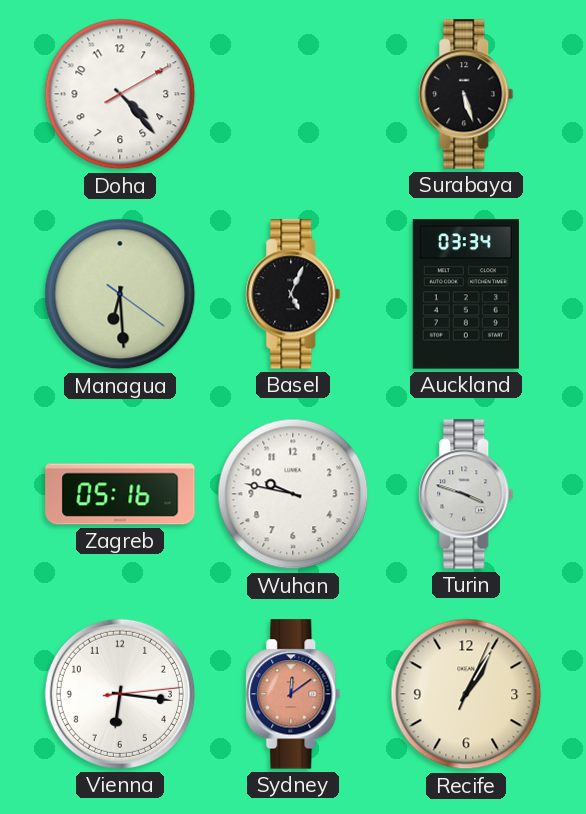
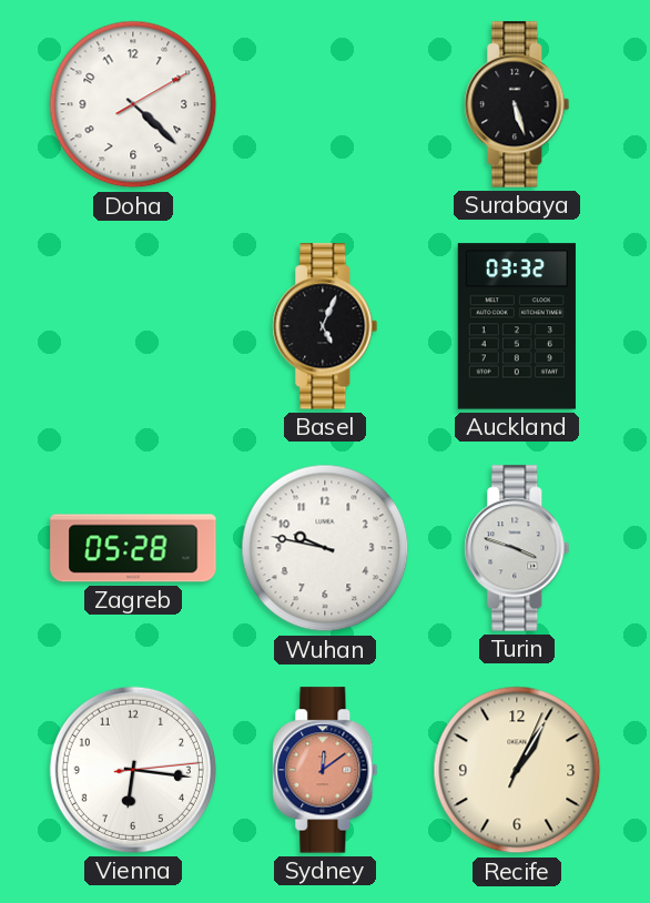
Doha: 4:23 -> 4:22 (133, 104)
Managua: 6:29 -> none (120, 294)
Auckland: 03:34 -> 03:32 (517, 326)
Zagreb: 05:16 -> 05:28 (133, 548)
